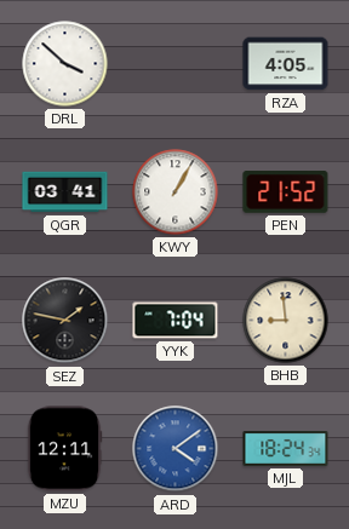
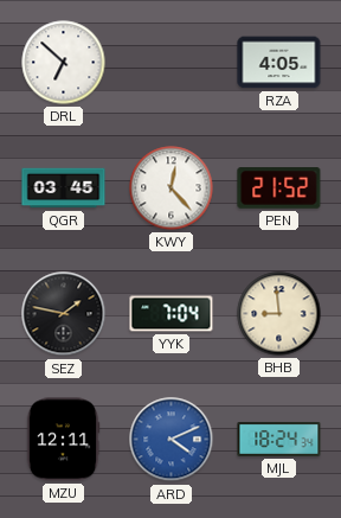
DRL: 3:52 -> 6:52 (64, 63)
QGR: 03:41 -> 03:45 (64, 188)
KWY: 1:05 -> 12:23 (172, 188)
ARD: 4:09 -> 4:11 (172, 440)
